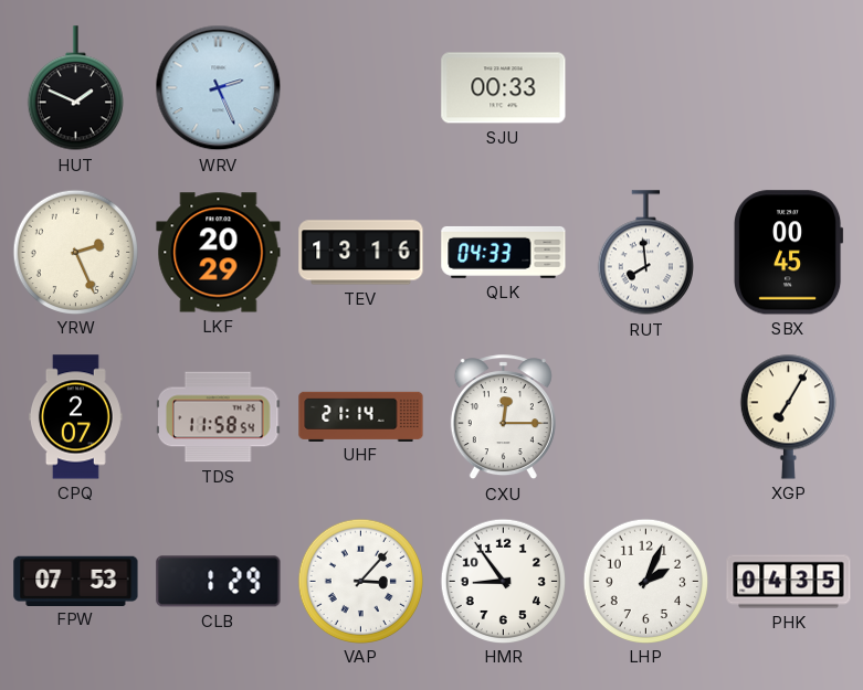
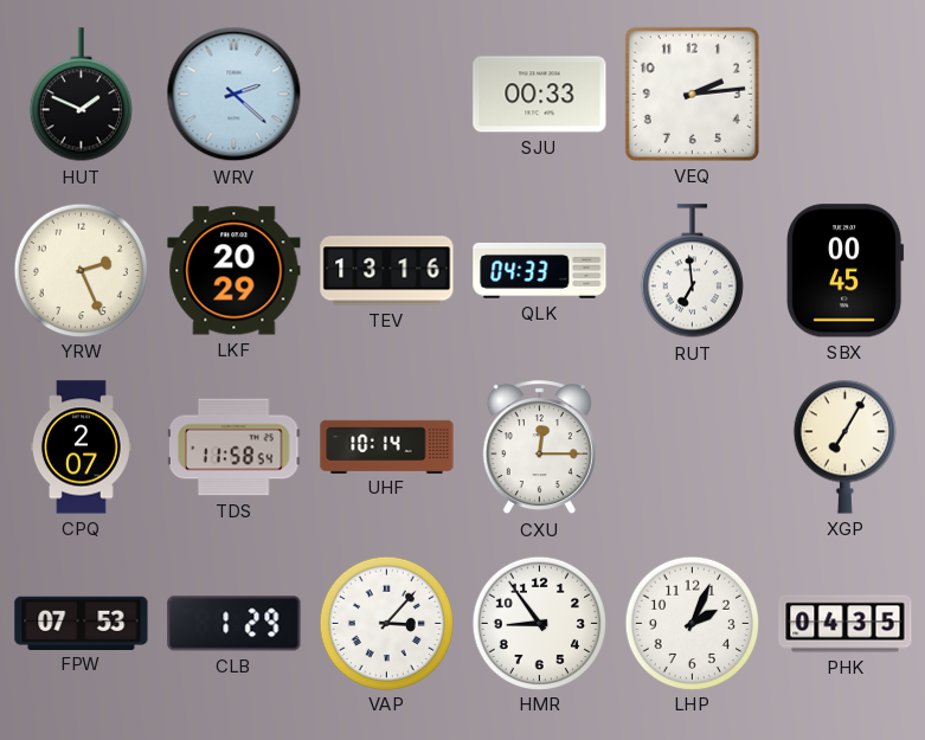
WRV: 2:26 -> 2:22 (235, 95)
VEQ: none -> 2:14 (692, 94)
RUT: 7:59 -> 6:59 (692, 271)
UHF: 21:14 -> 10:14 (387, 446)
